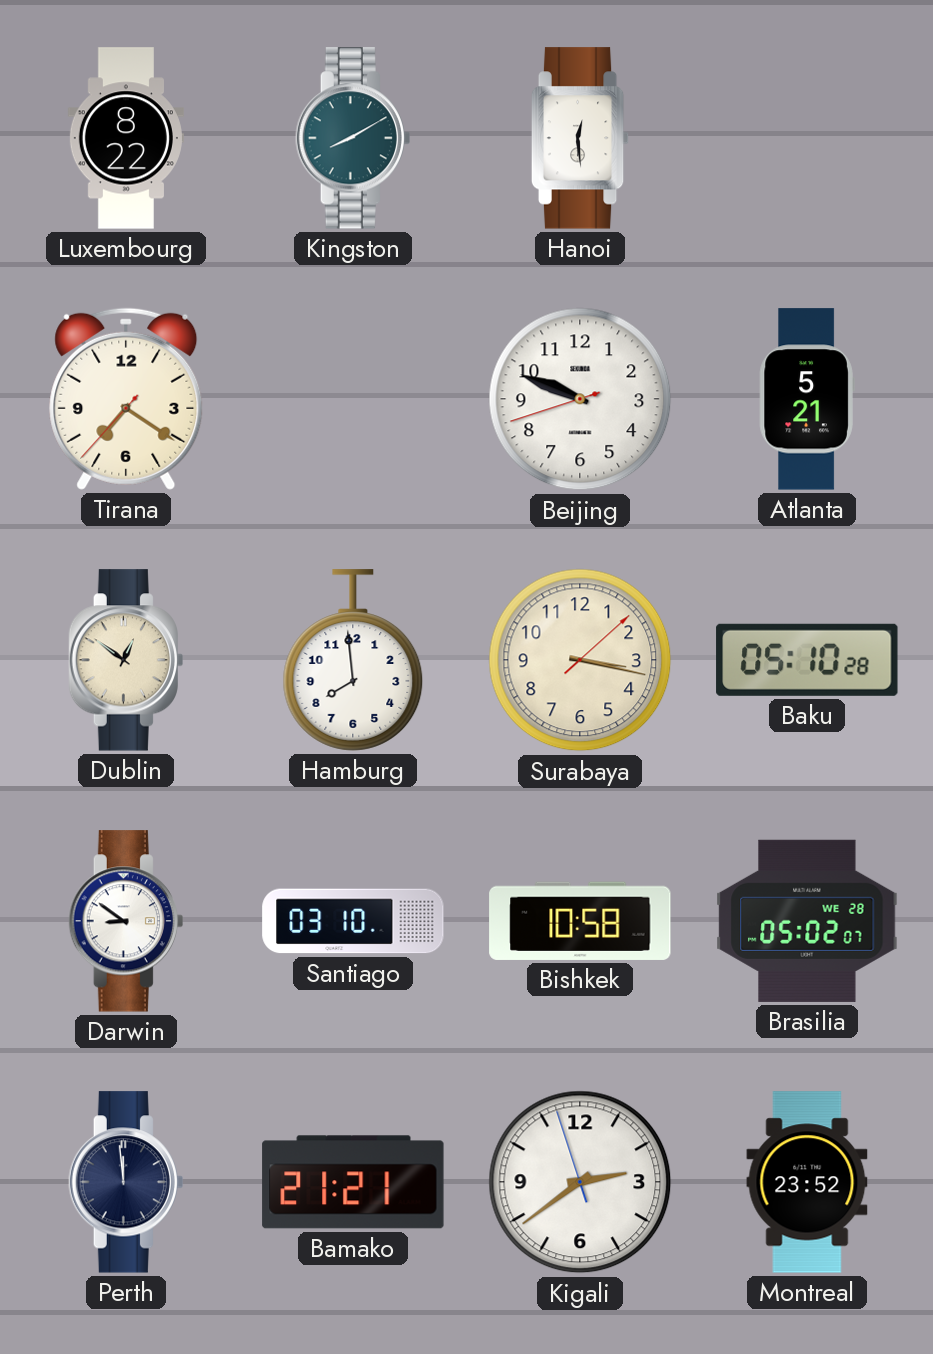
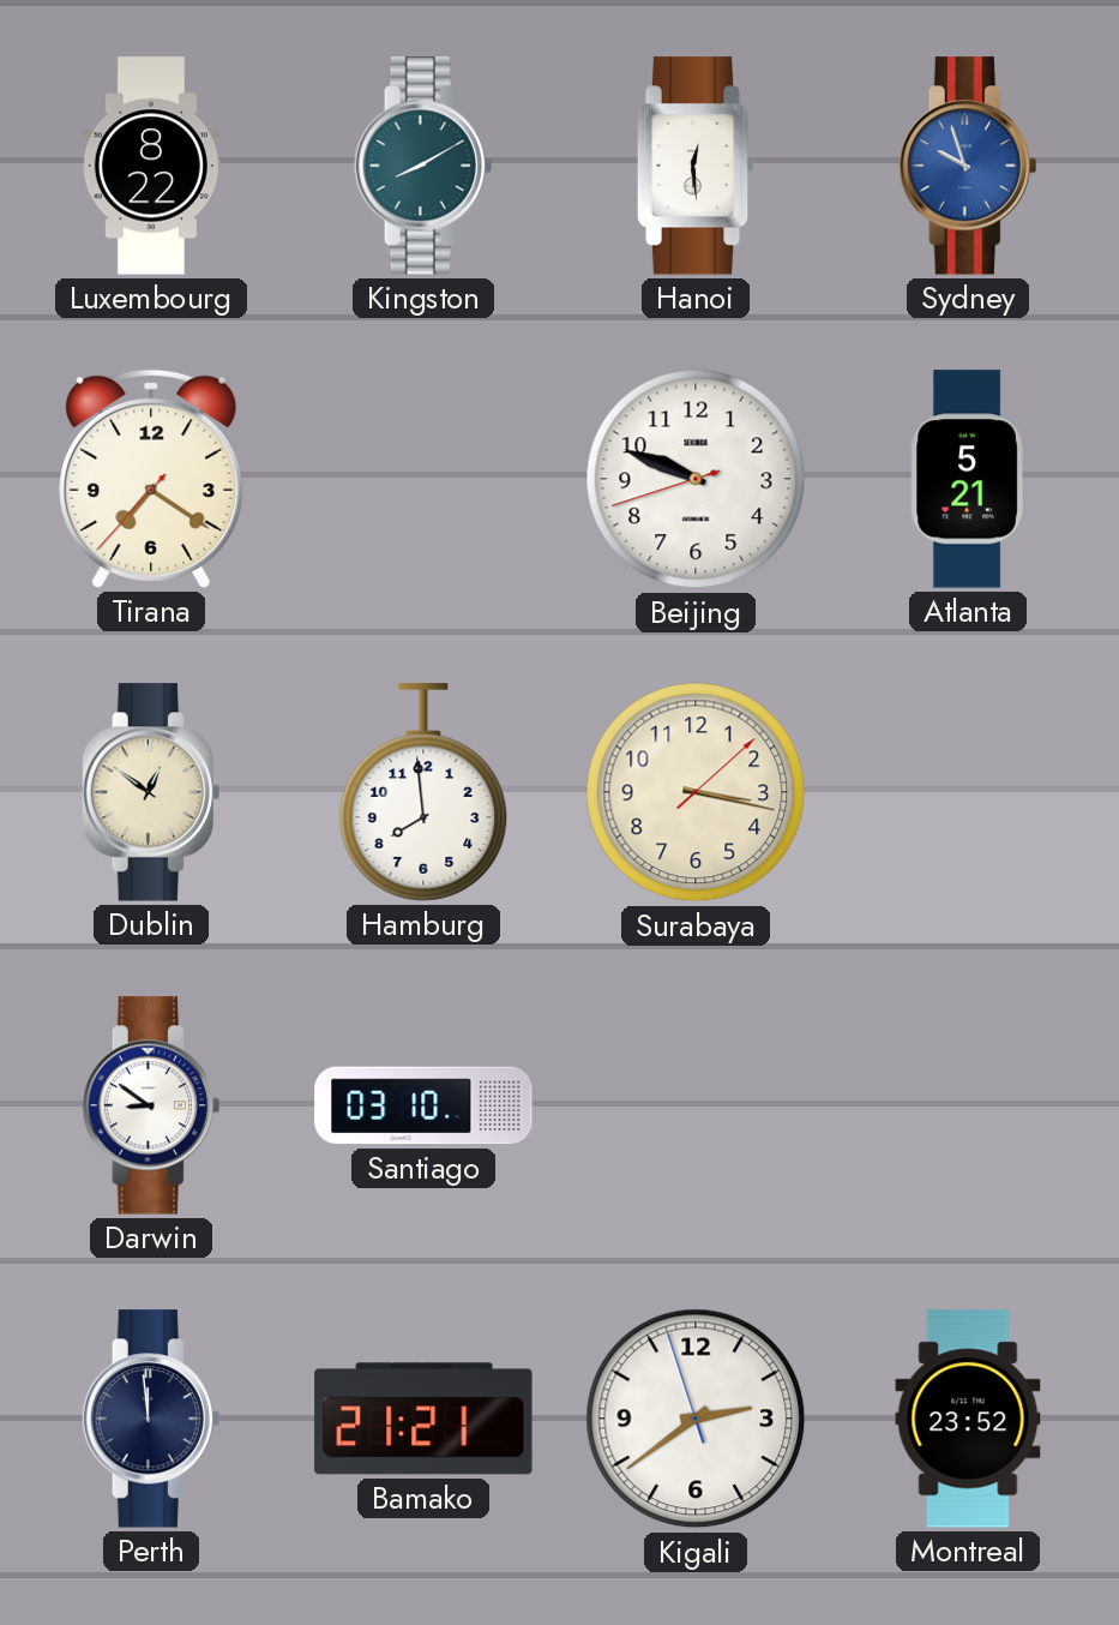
Sydney: none -> 9:57 (968, 166)
Baku: 05:10 -> none (807, 660)
Bishkek: 10:58 -> none (580, 921)
Brasilia: 05:02 -> none (807, 921)
